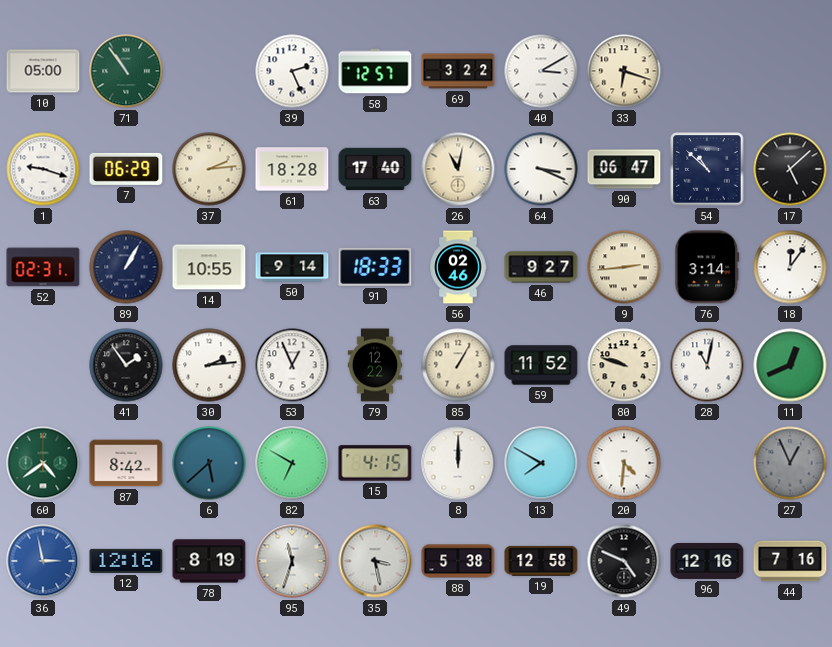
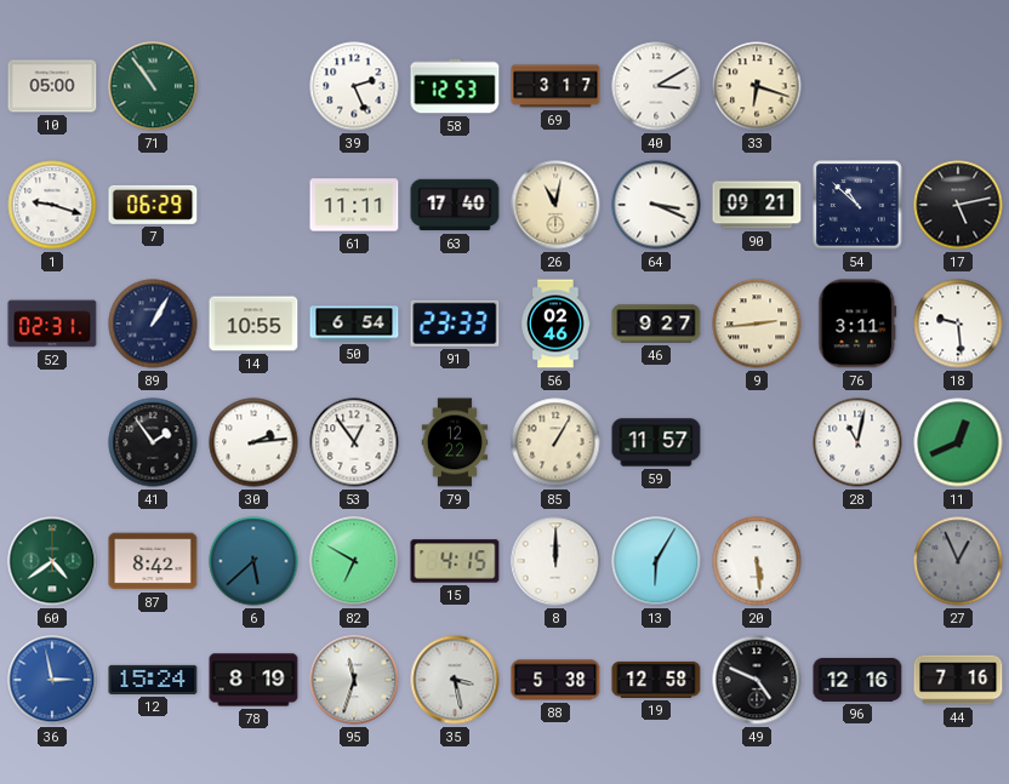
58: 12:57 -> 12:53 (455, 86)
69: 3:22 -> 3:17 (555, 86)
37: 2:14 -> none (209, 169)
61: 18:28 -> 11:11 (354, 205)
90: 06:47 -> 09:21 (757, 205)
17: 5:08 -> 5:13 (958, 205)
50: 9:14 -> 6:54 (354, 324)
91: 18:33 -> 23:33 (455, 324)
76: 3:14 -> 3:11 (857, 324)
18: 12:06 -> 9:29 (958, 324)
53: 12:56 -> 12:54 (354, 442)
59: 11:52 -> 11:57 (656, 442)
80: 9:48 -> none (624, 365)
13: 7:50 -> 6:05 (656, 561)
20: 4:31 -> 5:29 (757, 561)
12: 12:16 -> 15:24 (153, 680)
